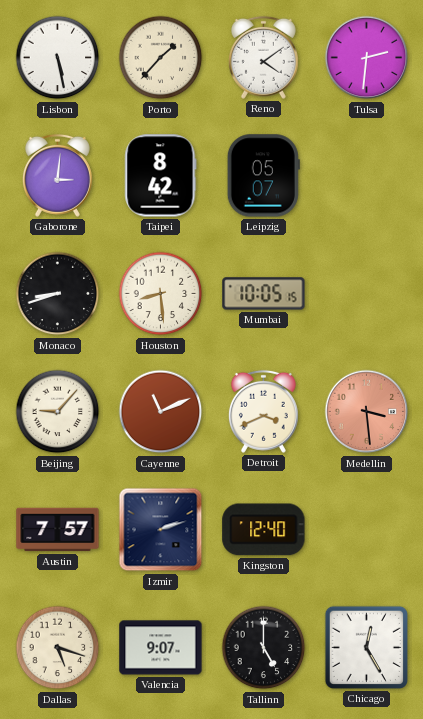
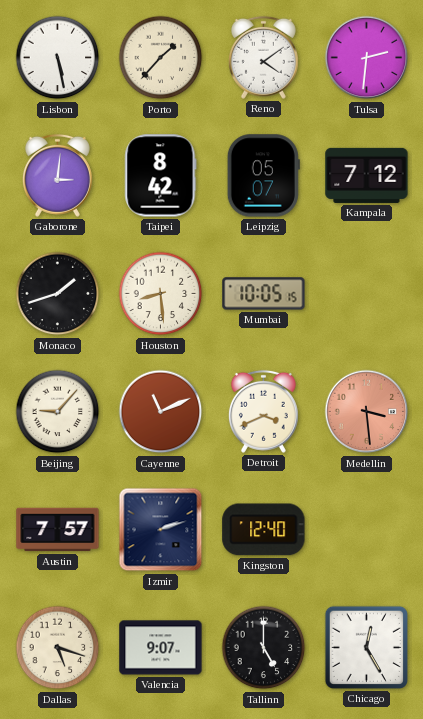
Kampala: none -> 7:12 (367, 175)
Monaco: 8:42 -> 1:42 (58, 294)
